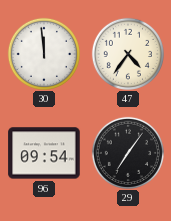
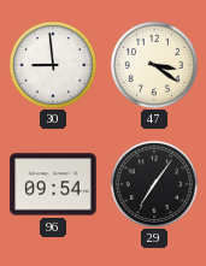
30: 11:59 -> 8:59 (52, 64)
47: 4:36 -> 3:21 (153, 64)
